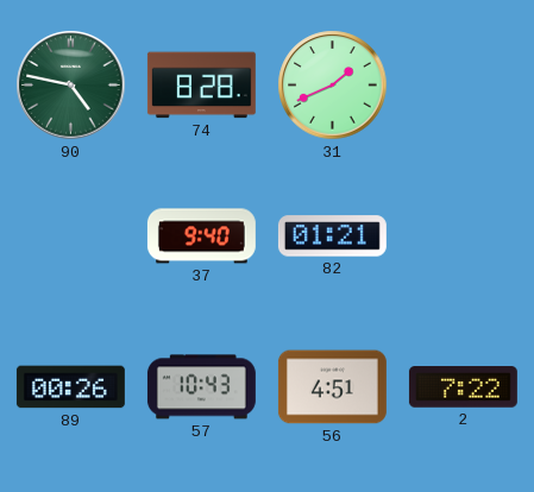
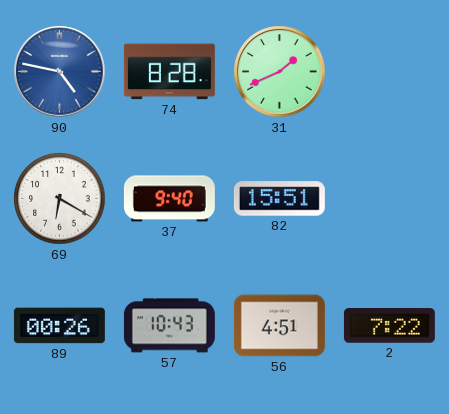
90 dial: green -> blue (60, 72)
69: none -> 6:20 (60, 199)
82: 01:21 -> 15:51 (279, 199)
